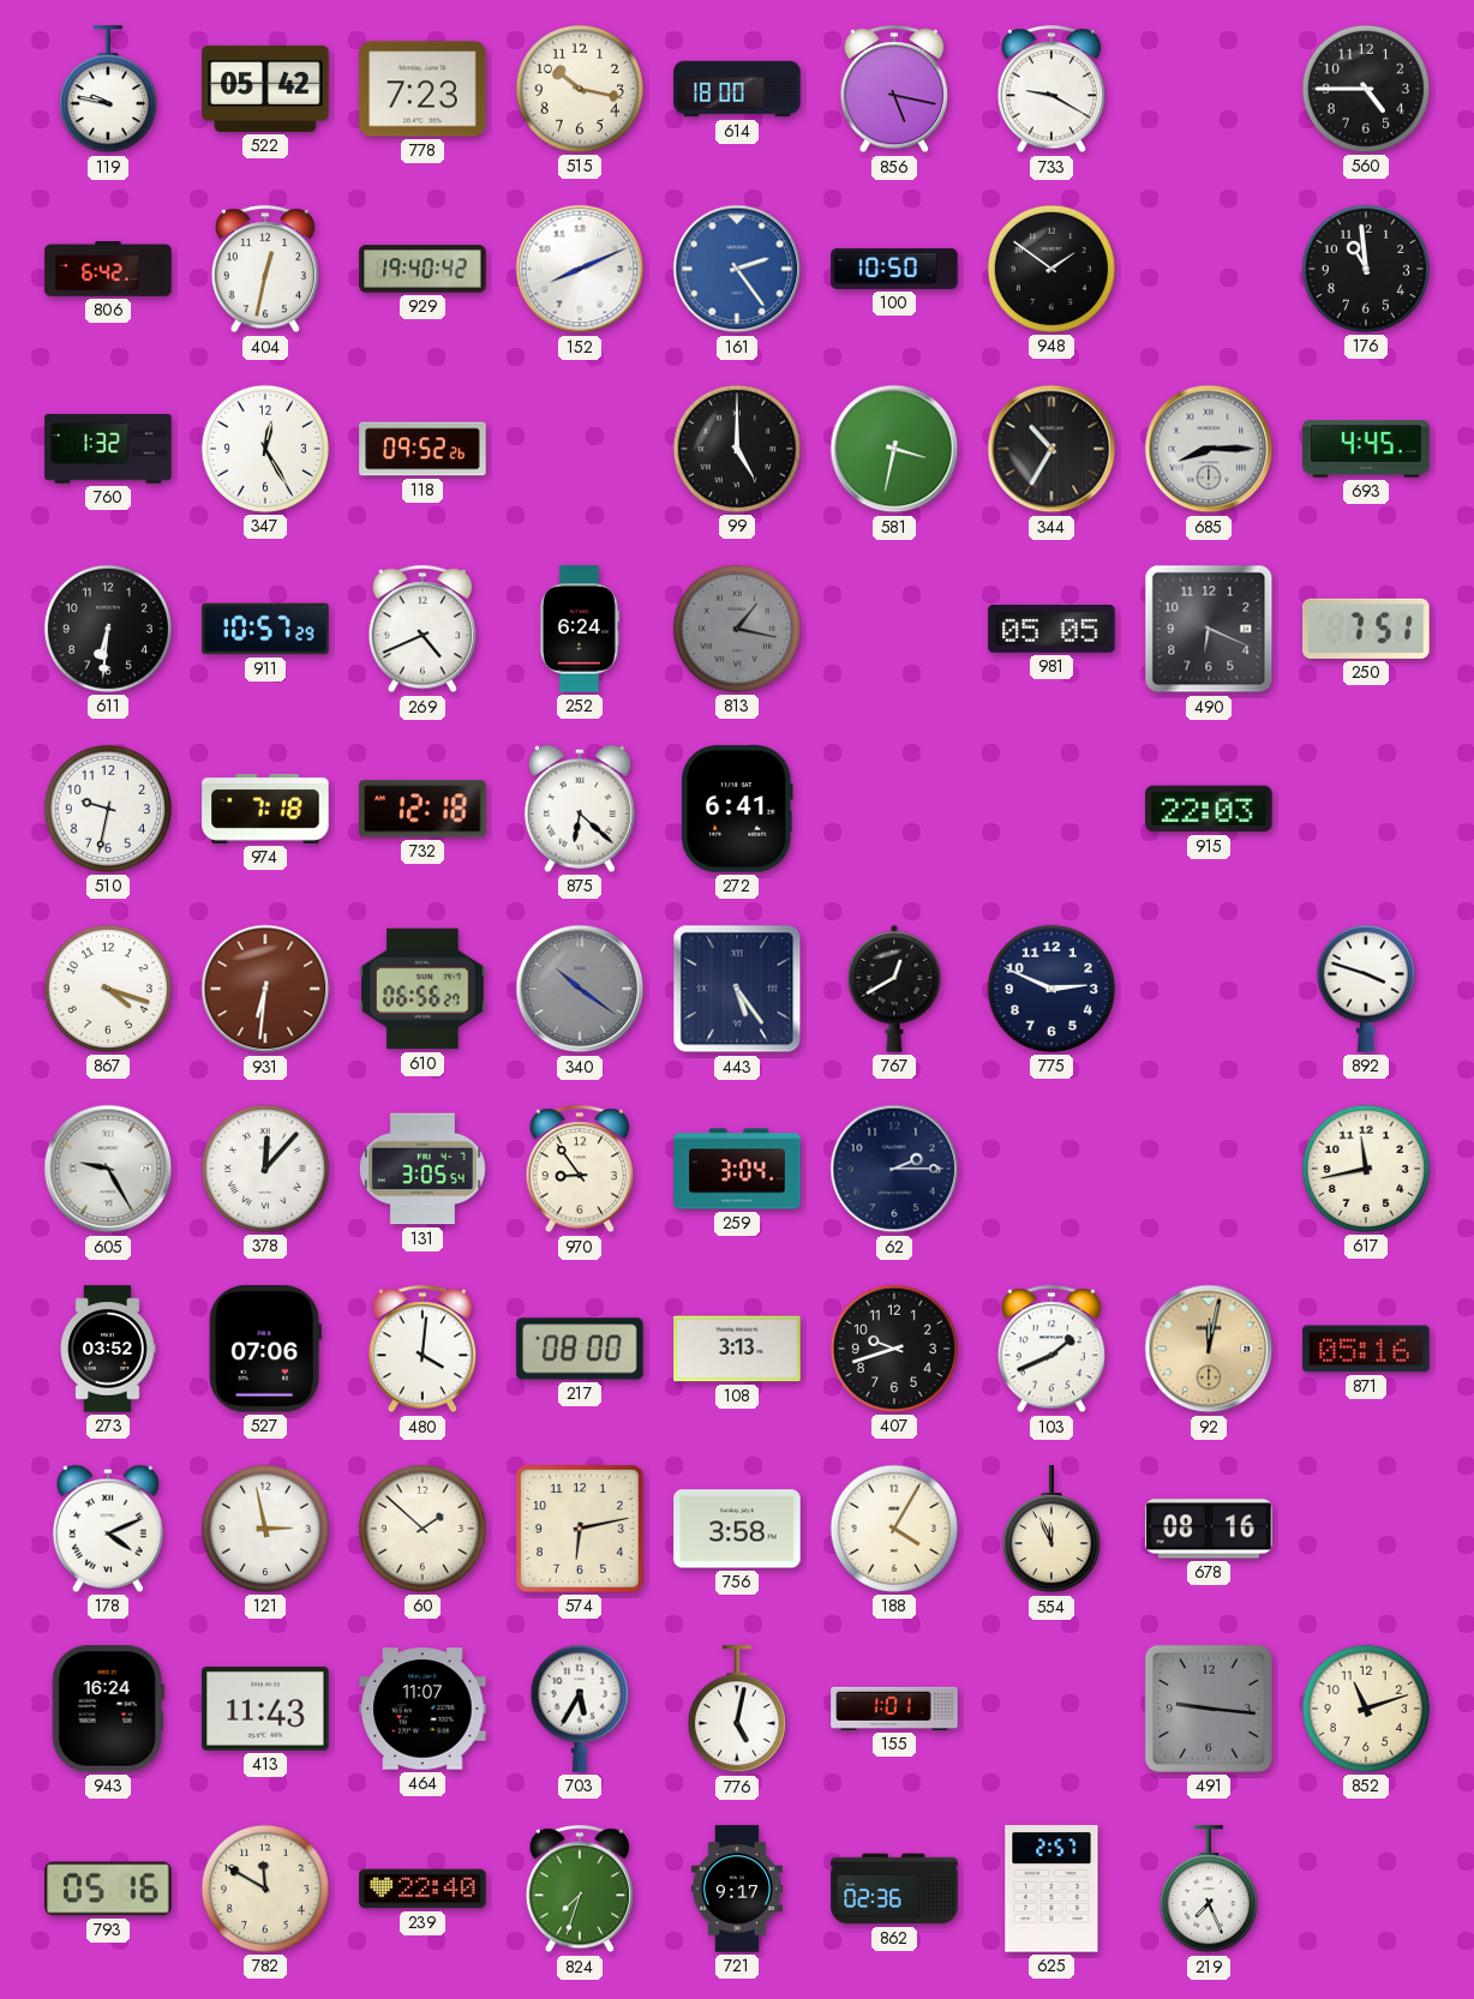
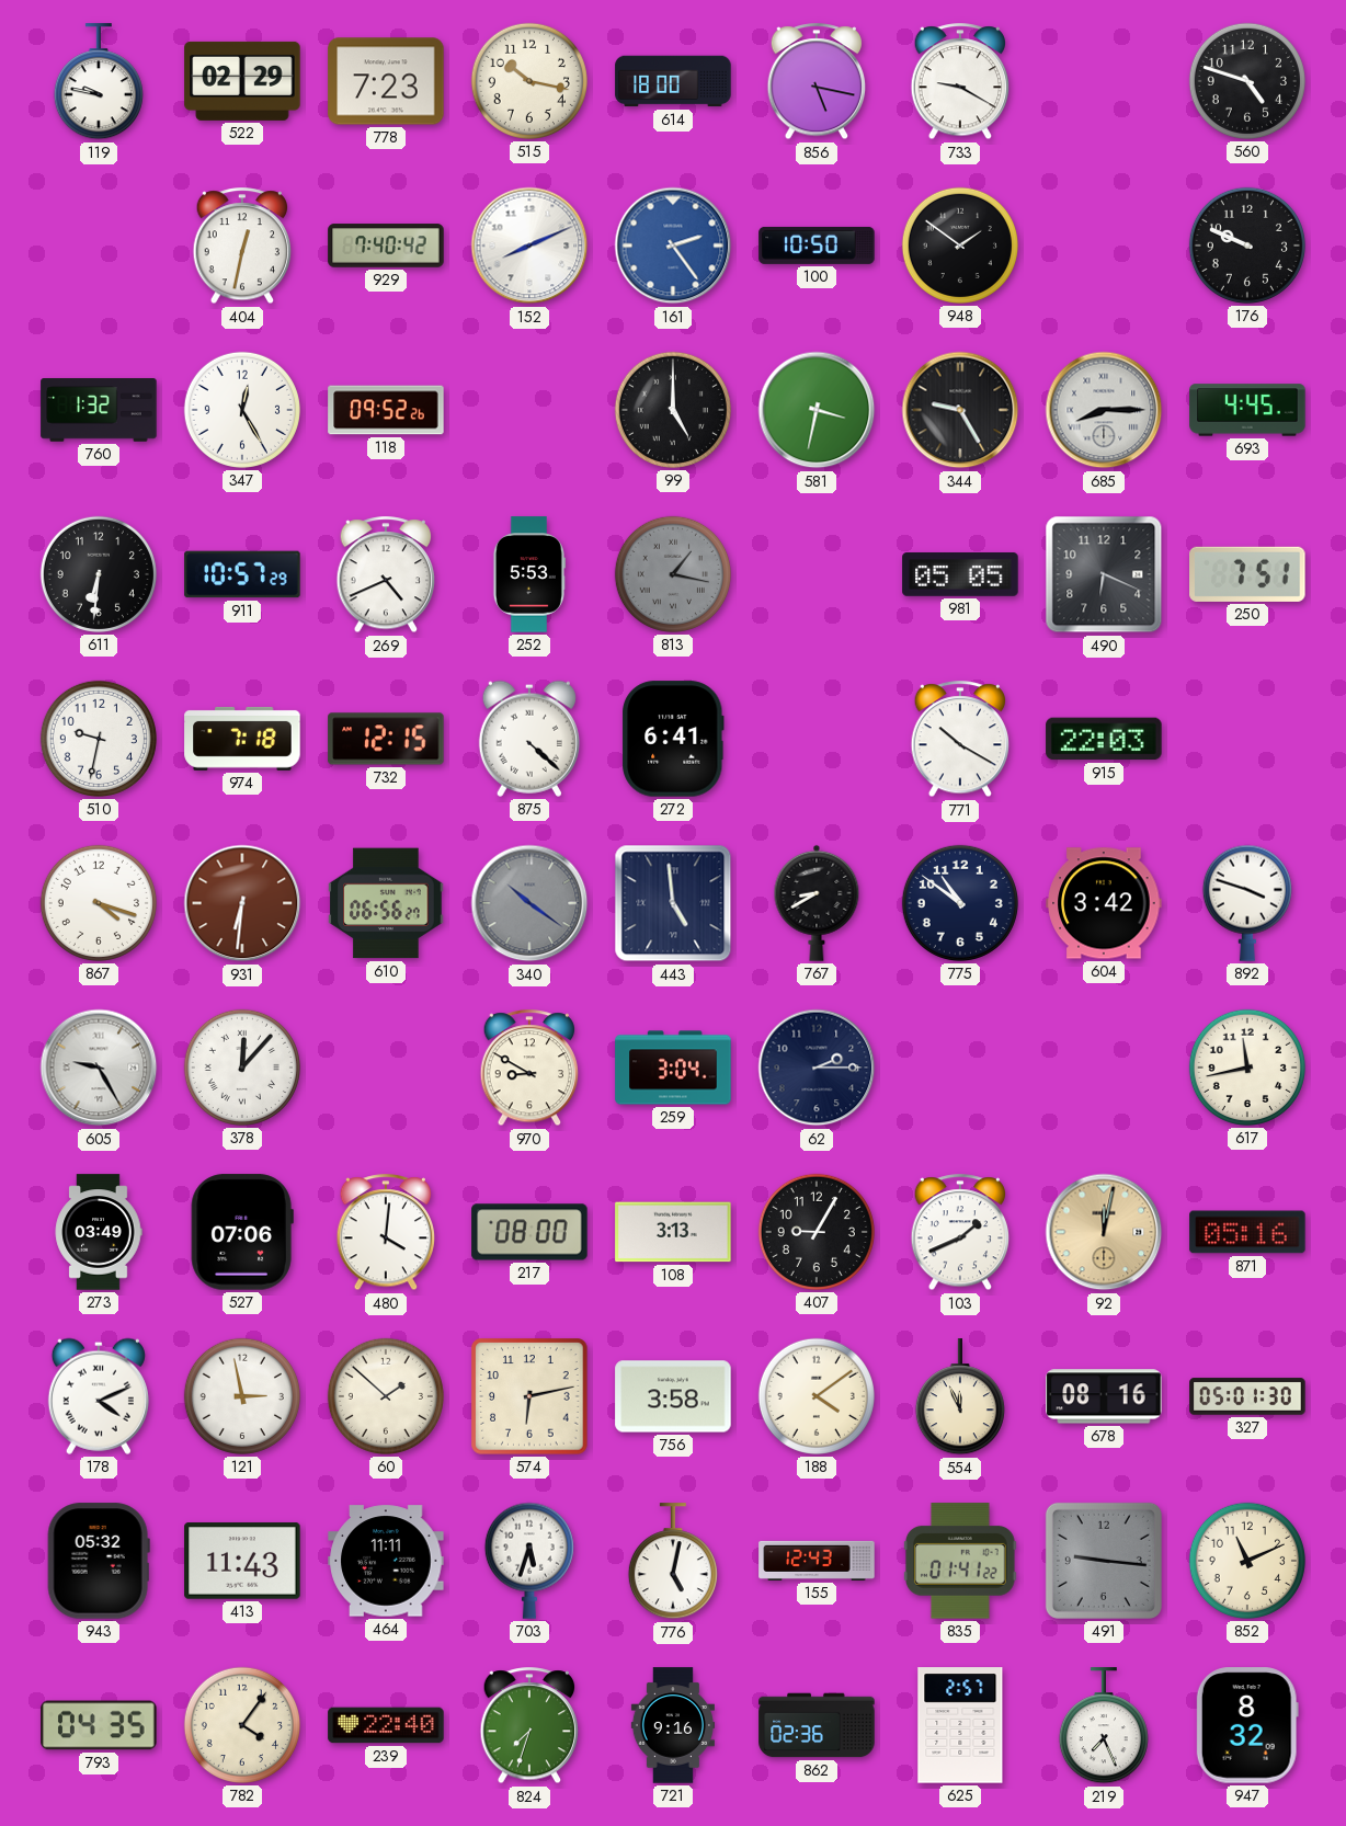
522: 05:42 -> 02:29 (242, 81)
560: 4:45 -> 4:48 (1247, 81)
806: 6:42 -> none (108, 269)
929: 19:40 -> 7:40 (386, 246)
176: 10:59 -> 9:49 (1247, 246)
344: 10:35 -> 9:25 (960, 410)
252: 6:24 -> 5:53 (528, 574)
732: 12:18 -> 12:15 (386, 739)
875: 6:22 -> 4:22 (529, 739)
771: none -> 10:20 (960, 740)
443: 5:24 -> 4:59 (673, 903)
767: 12:40 -> 8:40 (817, 903)
775: 2:49 -> 10:51 (960, 903)
604: none -> 3:42 (1104, 903)
131: 3:05 -> none (423, 1169)
970: 8:54 -> 8:50 (529, 1069)
273: 03:52 -> 03:49 (99, 1232)
407: 9:42 -> 9:05 (817, 1232)
188: 4:05 -> 4:09 (817, 1396)
327: none -> 05:01 (1247, 1396)
943: 16:24 -> 05:32 (99, 1561)
464: 11:07 -> 11:11 (386, 1561)
703: 5:35 -> 5:33 (529, 1561)
155: 1:01 -> 12:43 (817, 1561)
835: none -> 01:41 (960, 1561)
852: 11:12 -> 11:11 (1247, 1561)
793: 05:16 -> 04:35 (99, 1725)
782: 11:50 -> 4:06 (242, 1725)
721: 9:17 -> 9:16 (673, 1725)
947: none -> 8:32 (1247, 1725)
